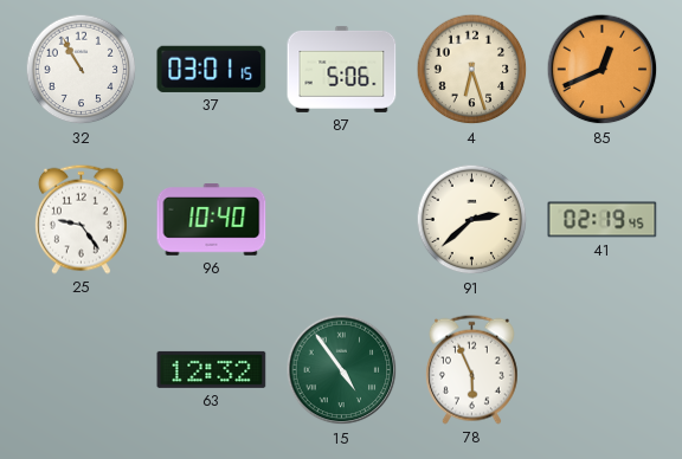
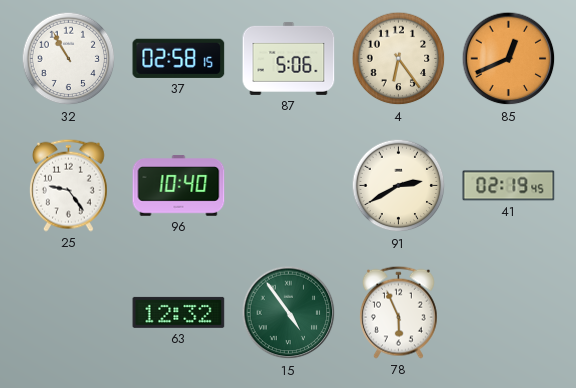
37: 03:01 -> 02:58 (179, 58)
4: 6:27 -> 6:24 (399, 59)
91: 2:38 -> 2:40 (399, 186)
